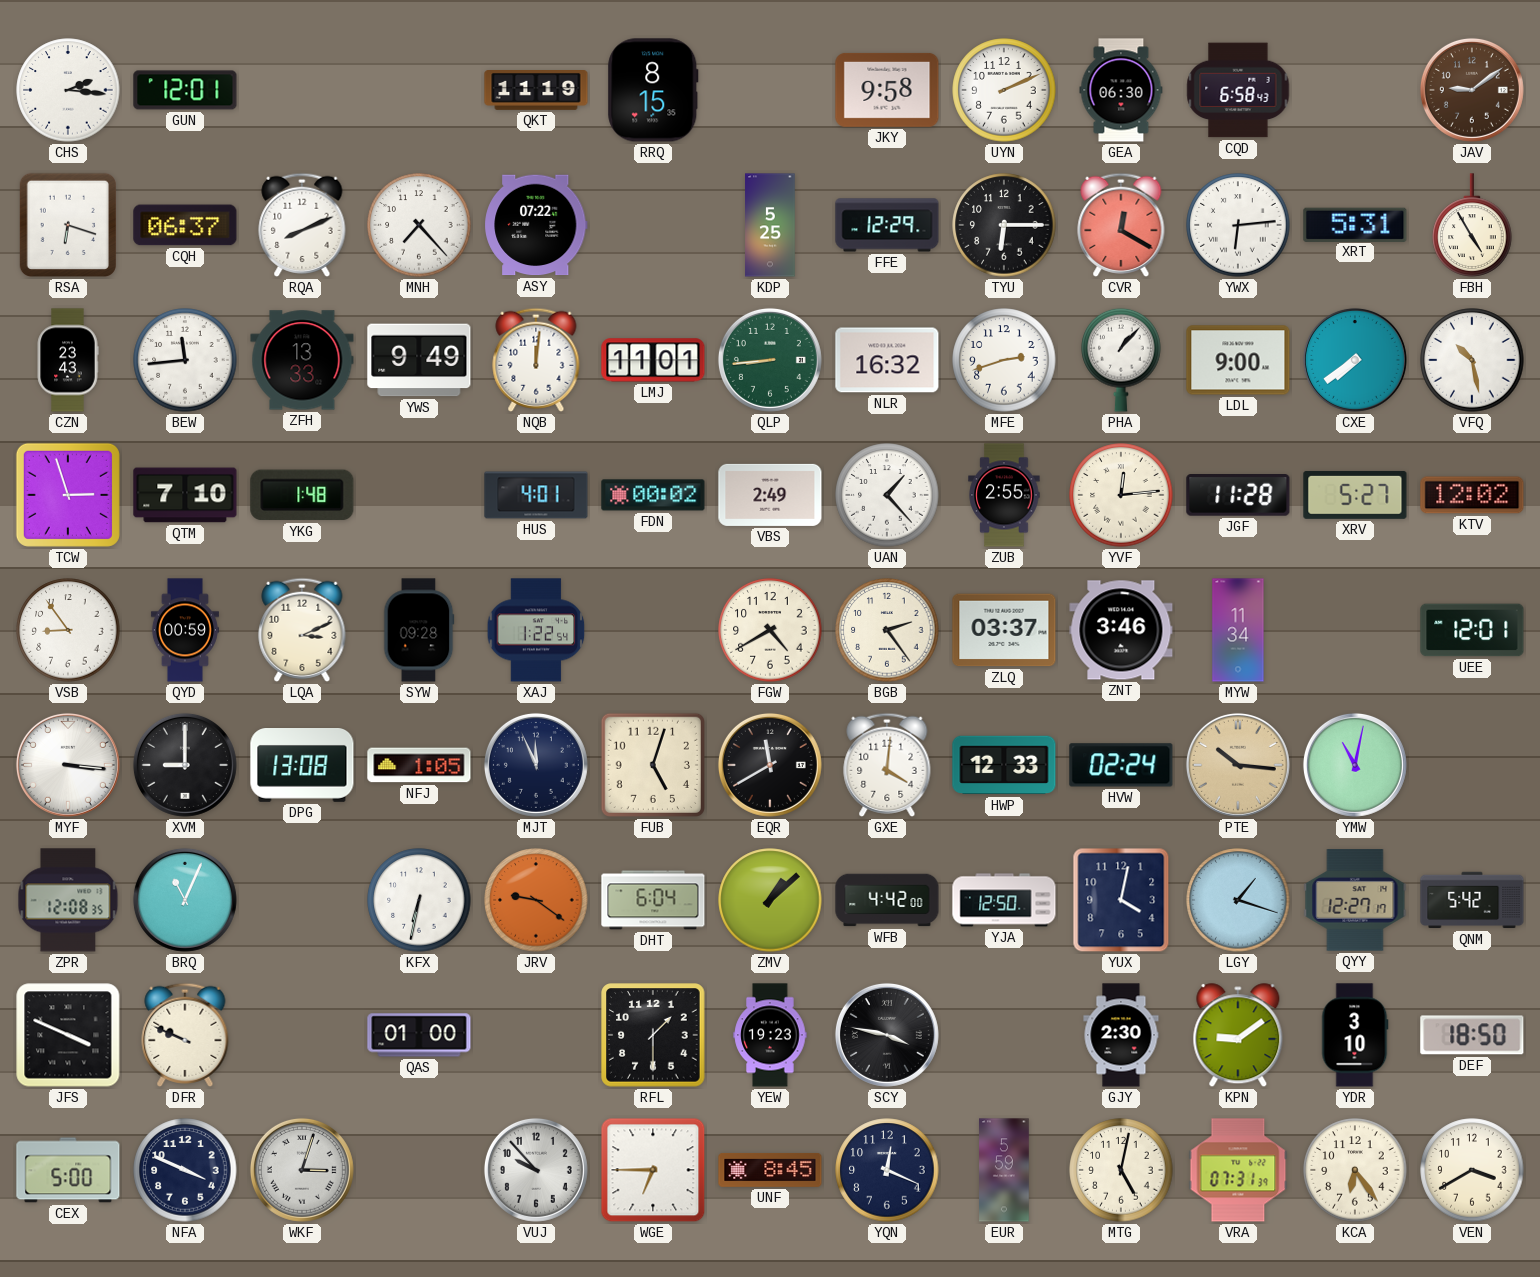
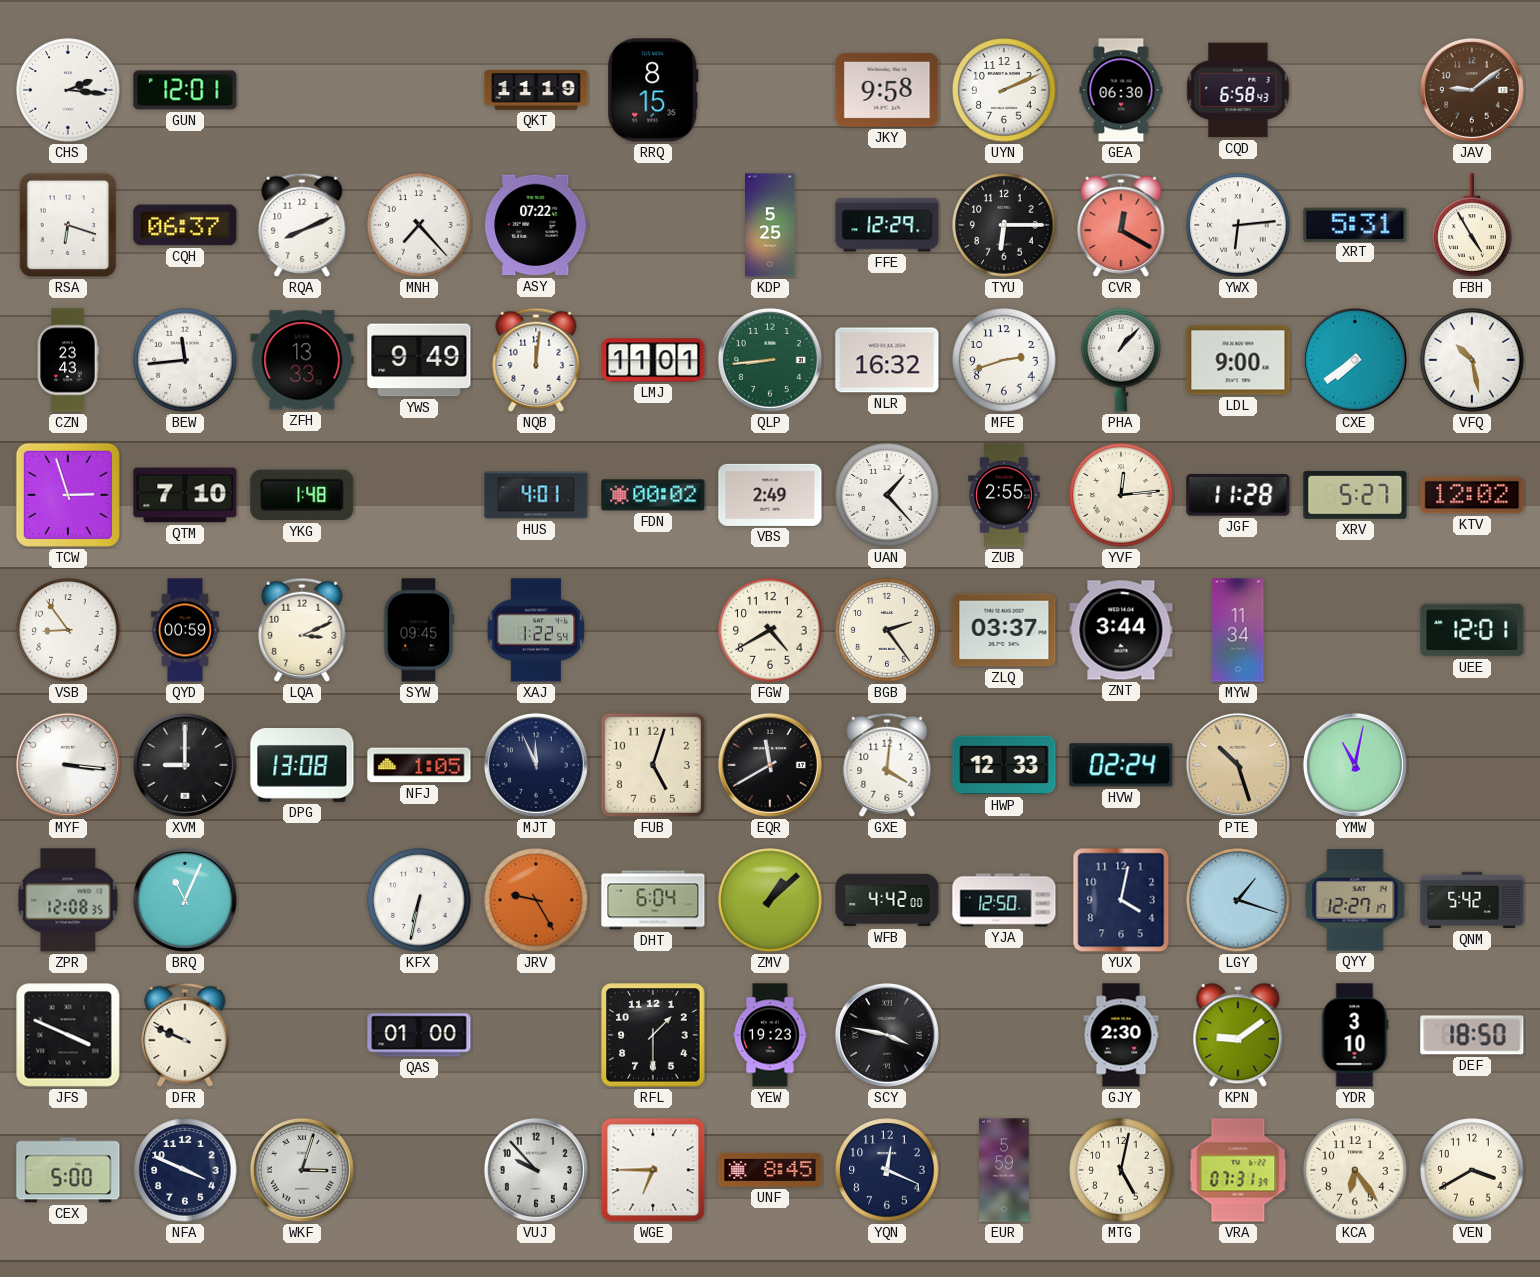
SYW: 09:28 -> 09:45 (419, 630)
ZNT: 3:46 -> 3:44 (1121, 630)
PTE: 10:16 -> 10:27 (1238, 765)
JRV: 9:21 -> 9:25 (536, 900)
